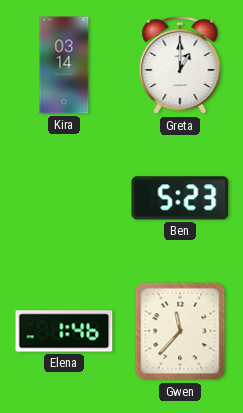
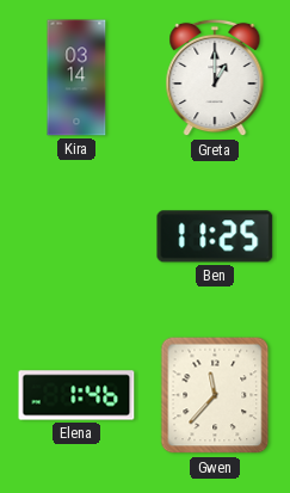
Ben: 5:23 -> 11:25 (215, 236)
